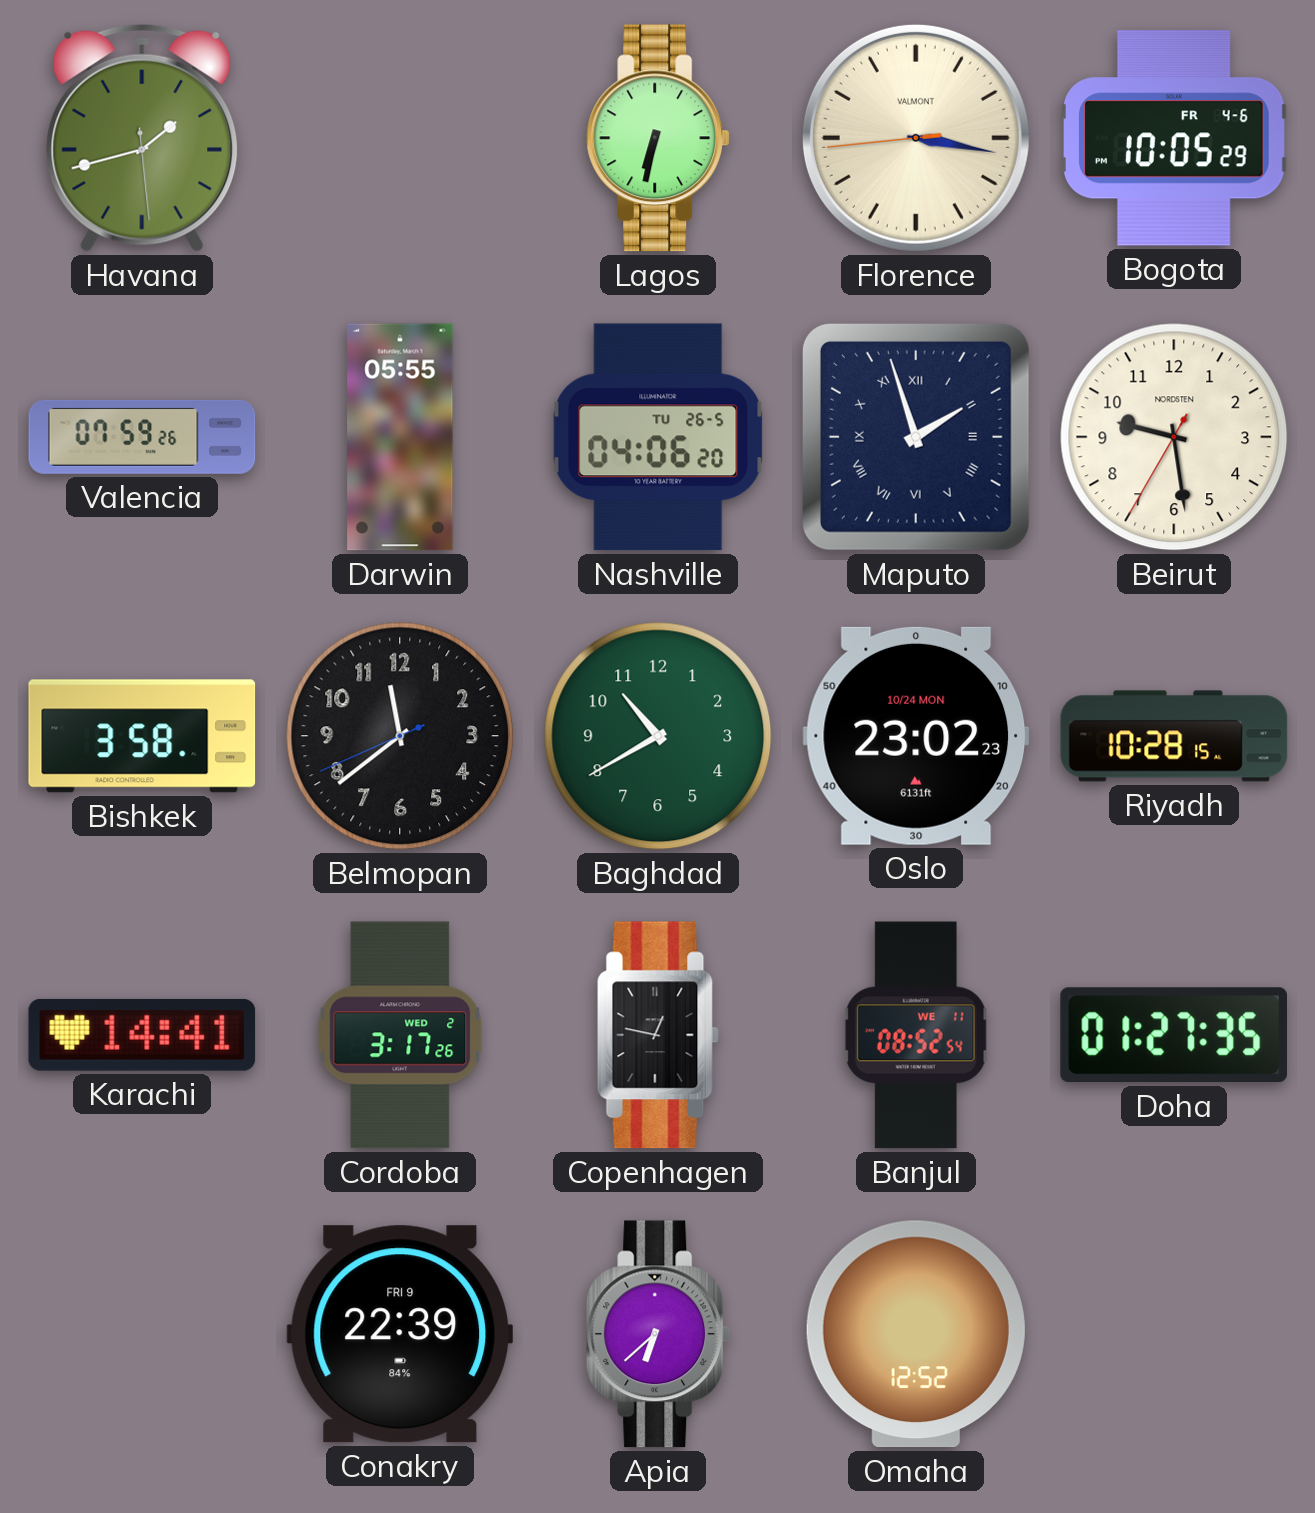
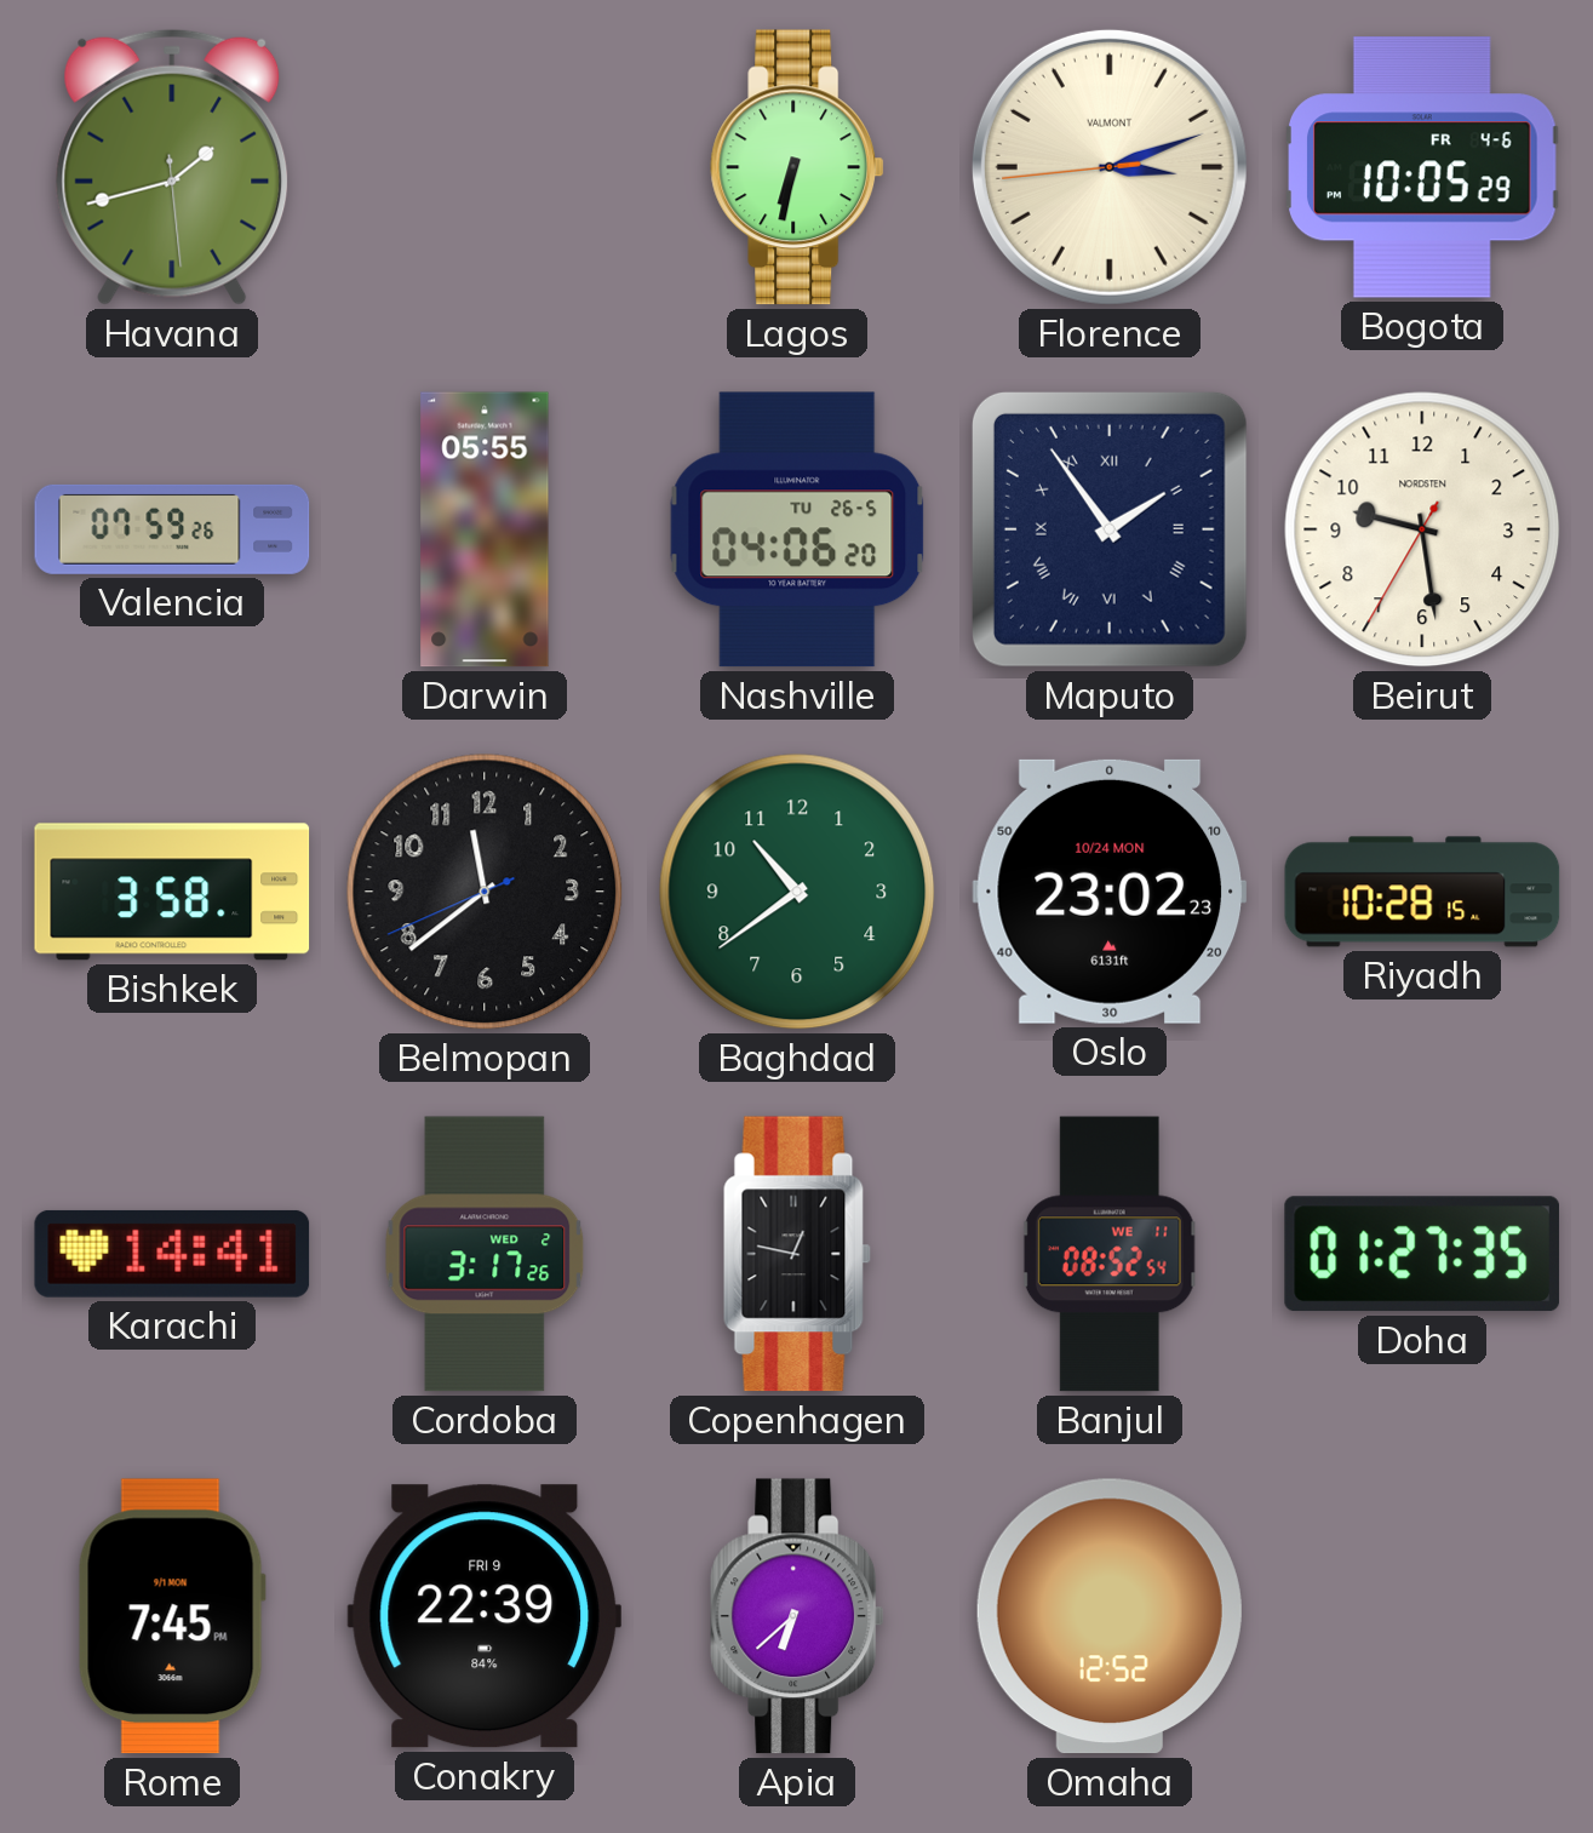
Florence: 3:16 -> 3:11 (1110, 167)
Maputo: 1:57 -> 1:54 (1110, 529)
Baghdad: 10:40 -> 10:39 (797, 892)
Rome: none -> 7:45 (172, 1616)
